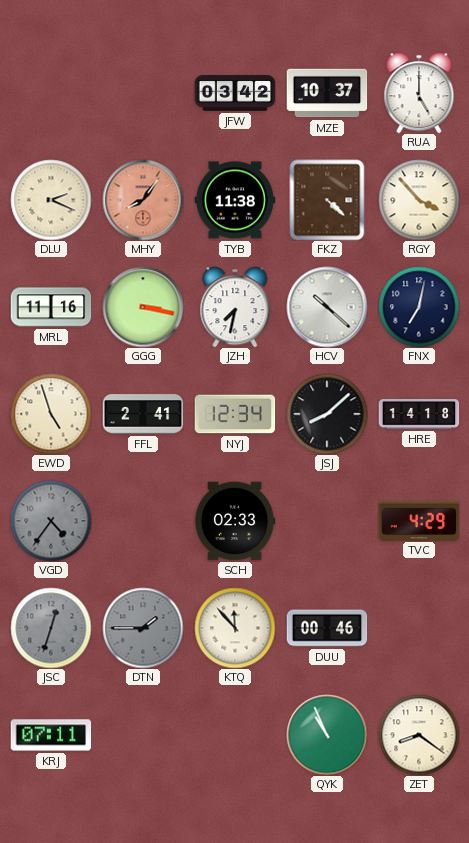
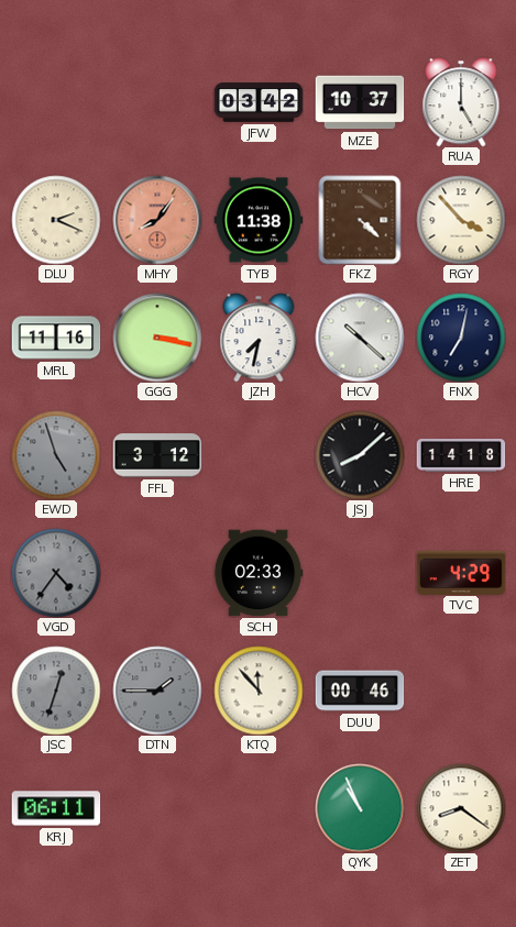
EWD dial: cream -> grey (56, 455)
FFL: 2:41 -> 3:12 (157, 455)
NYJ: 12:34 -> none (235, 414)
KRJ: 07:11 -> 06:11 (56, 808)
